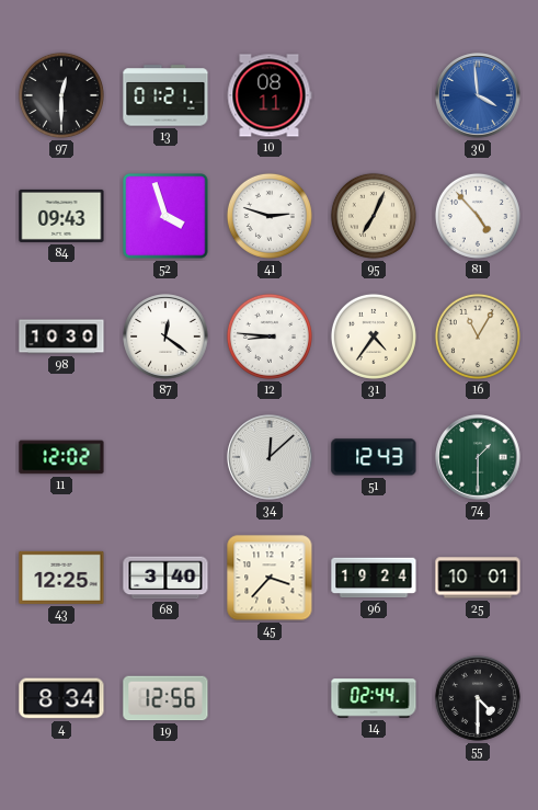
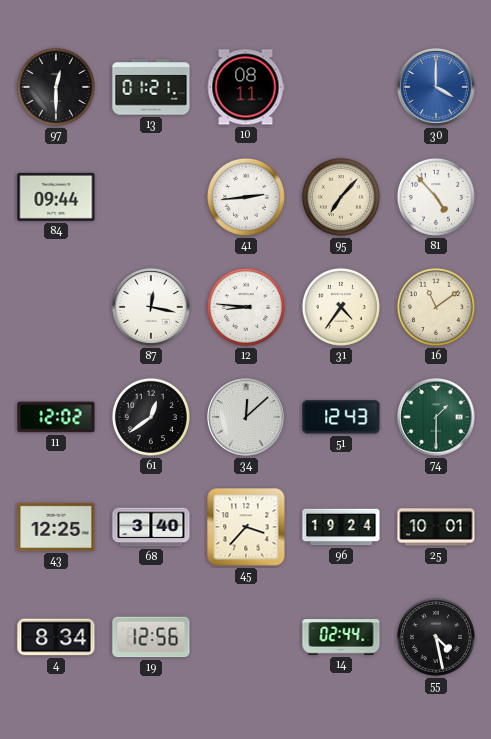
30: 3:59 -> 4:00 (436, 87)
84: 09:43 -> 09:44 (56, 197)
52: 3:57 -> none (165, 216)
41: 2:48 -> 2:44 (246, 197)
95: 7:04 -> 7:07 (341, 197)
98: 10:30 -> none (61, 336)
87: 12:21 -> 12:17 (151, 307)
16: 11:05 -> 11:09 (436, 307)
61: none -> 12:39 (151, 417)
55: 4:30 -> 4:28 (436, 637)
